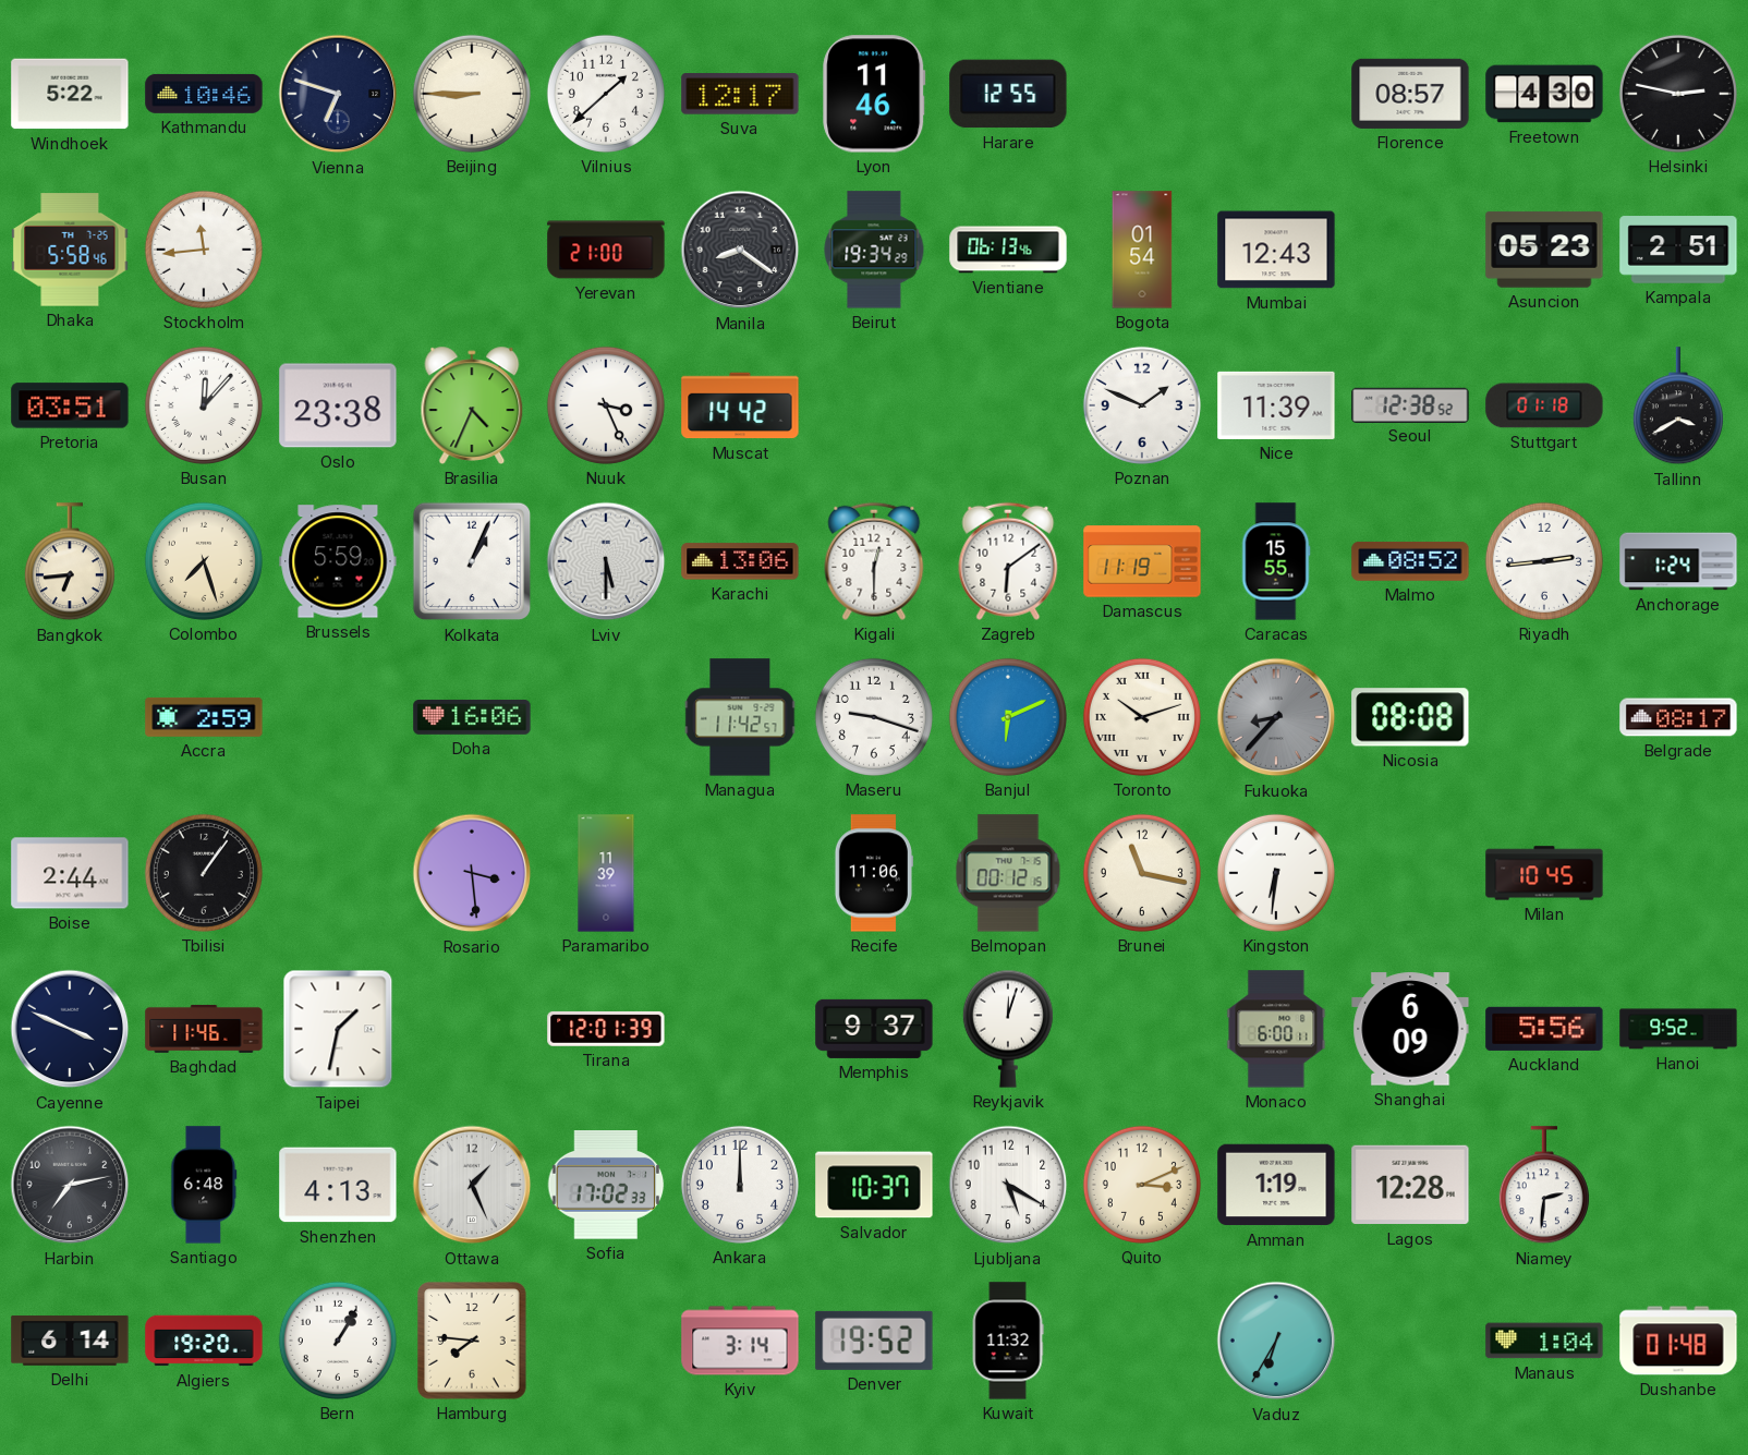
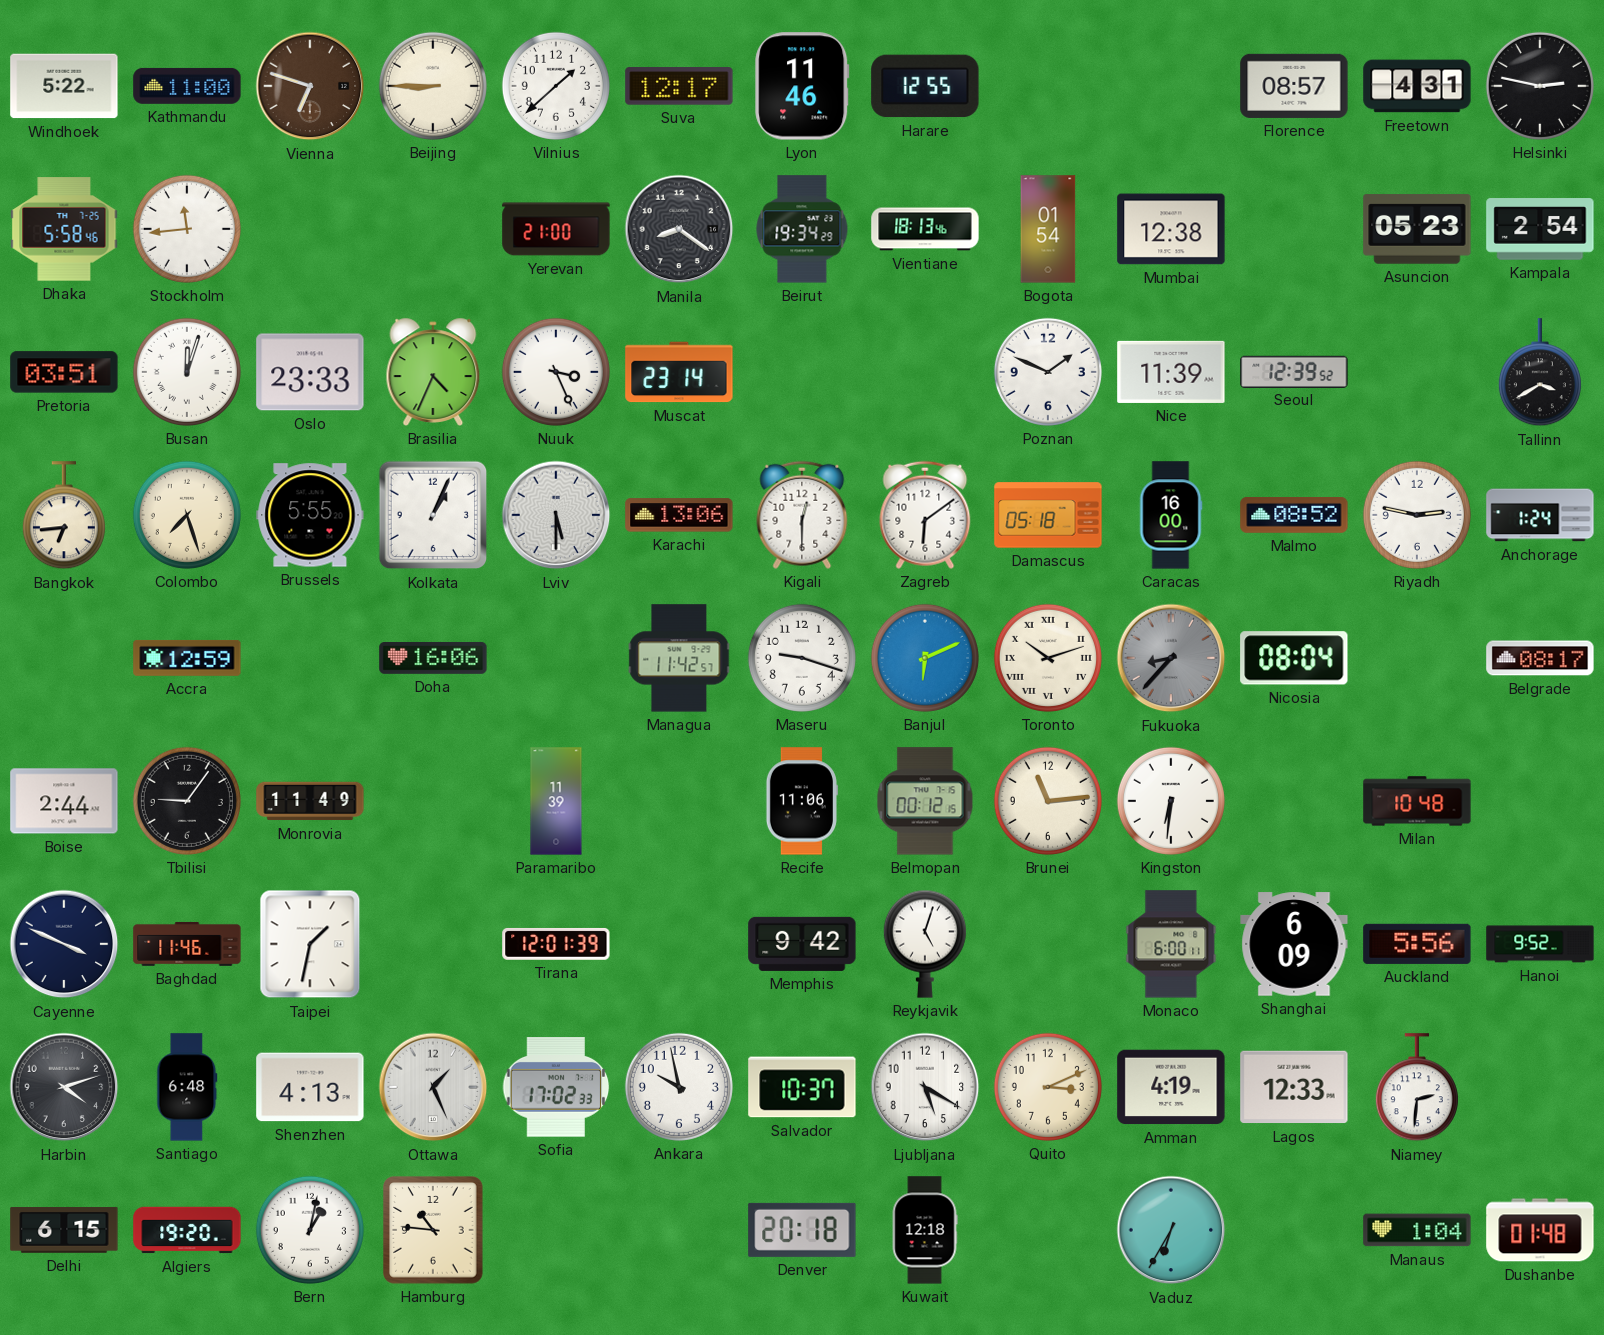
Kathmandu: 10:46 -> 11:00 (187, 86)
Vienna dial: navy -> brown (310, 86)
Freetown: 4:30 -> 4:31 (1417, 86)
Vientiane: 06:13 -> 18:13 (925, 229)
Mumbai: 12:43 -> 12:38 (1171, 229)
Kampala: 2:51 -> 2:54 (1540, 229)
Busan: 12:07 -> 12:03 (187, 372)
Oslo: 23:38 -> 23:33 (310, 372)
Muscat: 14:42 -> 23:14 (679, 372)
Seoul: 12:38 -> 12:39 (1294, 371)
Stuttgart: 01:18 -> none (1544, 405)
Brussels: 5:59 -> 5:55 (310, 515)
Damascus: 11:19 -> 05:18 (1048, 515)
Caracas: 15:55 -> 16:00 (1171, 515)
Riyadh: 2:44 -> 2:47 (1417, 515)
Accra: 2:59 -> 12:59 (187, 658)
Nicosia: 08:08 -> 08:04 (1294, 658)
Tbilisi: 1:06 -> 9:06 (187, 801)
Monrovia: none -> 11:49 (310, 801)
Rosario: 3:29 -> none (472, 873)
Brunei: 11:17 -> 11:14 (1048, 801)
Milan: 10:45 -> 10:48 (1417, 801)
Memphis: 9:37 -> 9:42 (802, 944)
Reykjavik: 12:03 -> 5:03 (925, 944)
Harbin: 7:13 -> 4:12 (64, 1087)
Ankara: 12:00 -> 9:58 (679, 1087)
Amman: 1:19 -> 4:19 (1171, 1087)
Lagos: 12:28 -> 12:33 (1294, 1087)
Delhi: 6:14 -> 6:15 (64, 1231)
Bern: 1:05 -> 1:02 (310, 1230)
Hamburg: 7:46 -> 10:46 (433, 1230)
Kyiv: 3:14 -> none (740, 1341)
Denver: 19:52 -> 20:18 (802, 1230)
Kuwait: 11:32 -> 12:18 (925, 1230)
